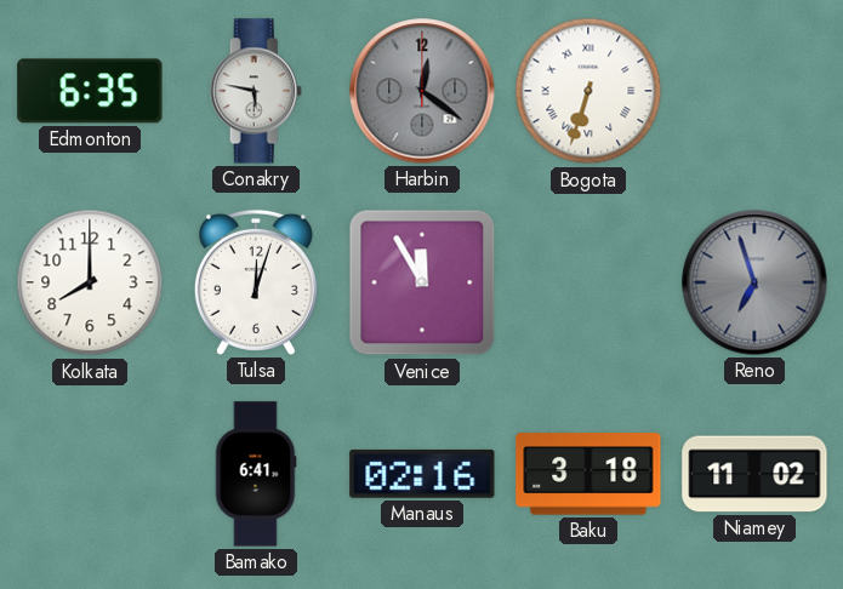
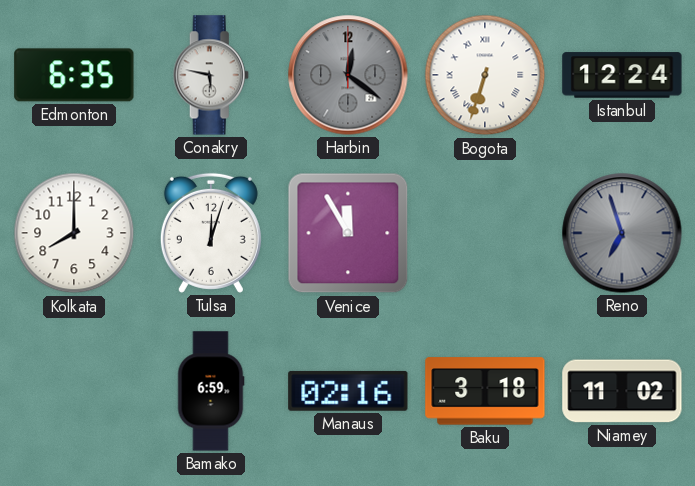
Istanbul: none -> 12:24 (622, 75)
Bamako: 6:41 -> 6:59 (211, 391)
